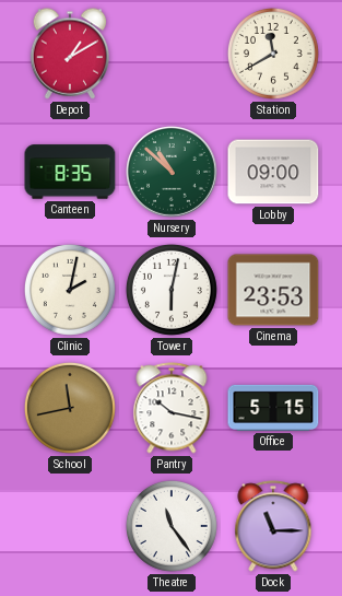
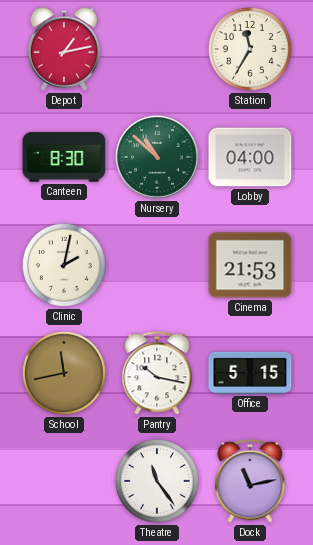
Depot: 1:10 -> 1:13 (63, 49)
Station: 11:40 -> 11:35 (250, 49)
Canteen: 8:35 -> 8:30 (64, 157)
Lobby: 09:00 -> 04:00 (250, 157)
Tower: 6:02 -> none (172, 290)
Cinema: 23:53 -> 21:53 (250, 265)
Dock: 11:15 -> 11:13 (250, 481)
